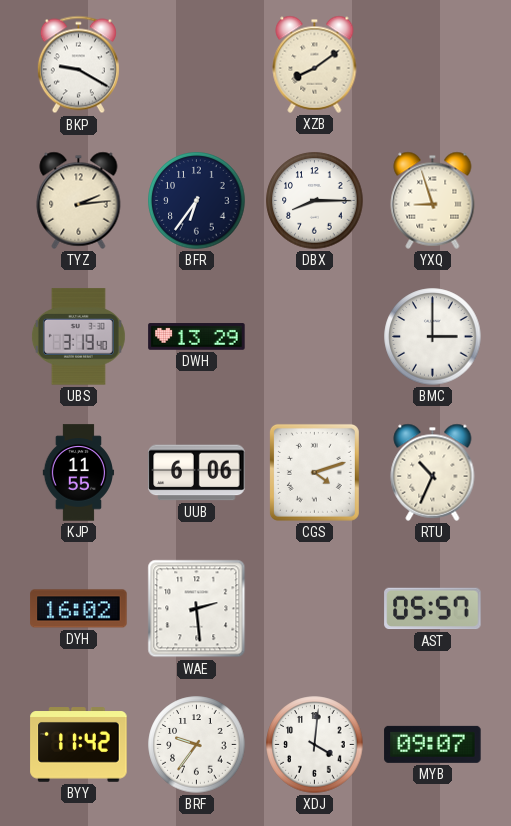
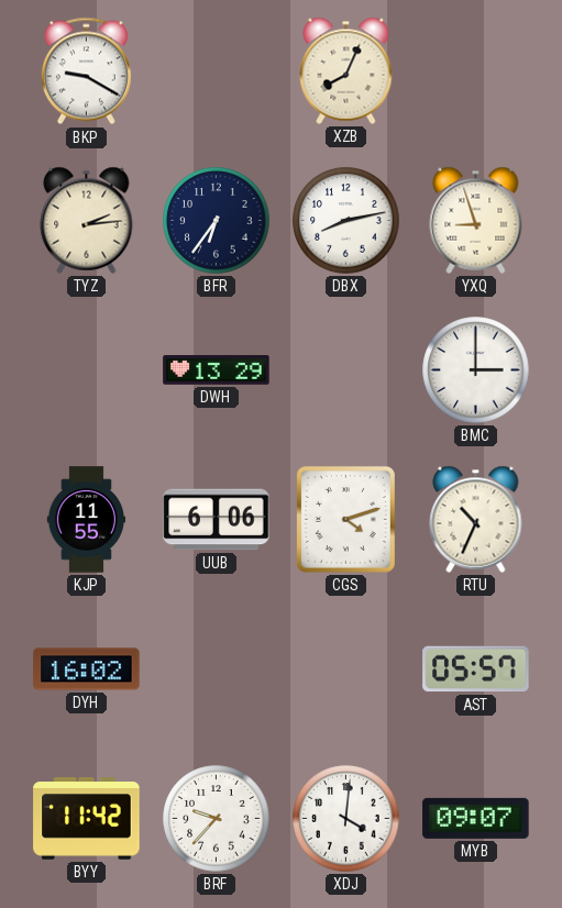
XZB: 8:09 -> 8:04 (346, 70)
DBX: 8:15 -> 8:13 (346, 221)
UBS: 3:19 -> none (78, 337)
WAE: 2:29 -> none (197, 609)
BRF: 9:36 -> 9:37 (217, 819)
